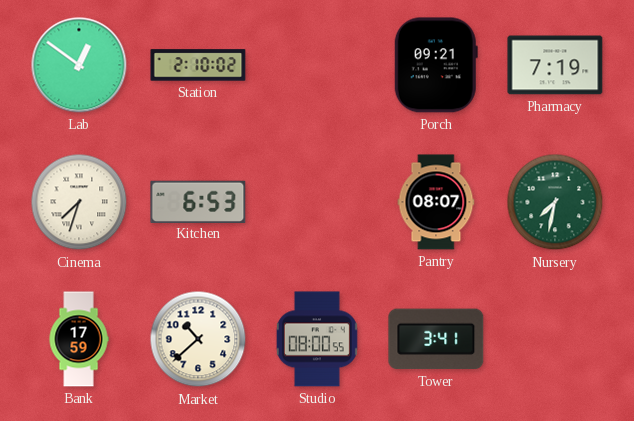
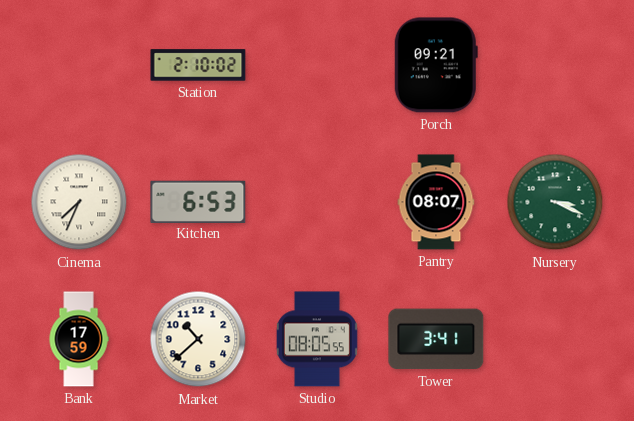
Lab: 12:51 -> none (79, 65)
Pharmacy: 7:19 -> none (555, 65)
Cinema: 7:33 -> 7:34 (79, 202)
Nursery: 7:32 -> 3:19 (555, 202)
Studio: 08:00 -> 08:05 (317, 339)
